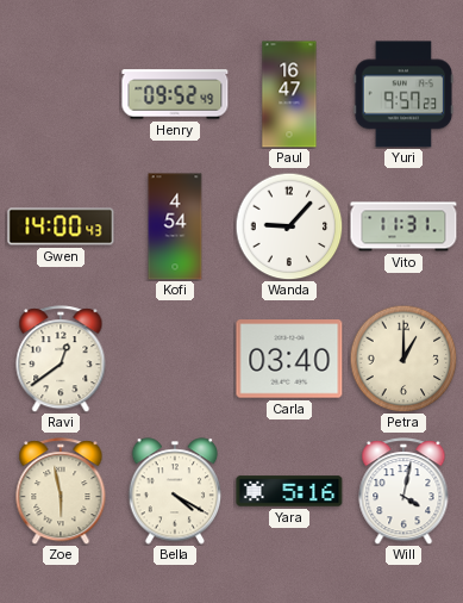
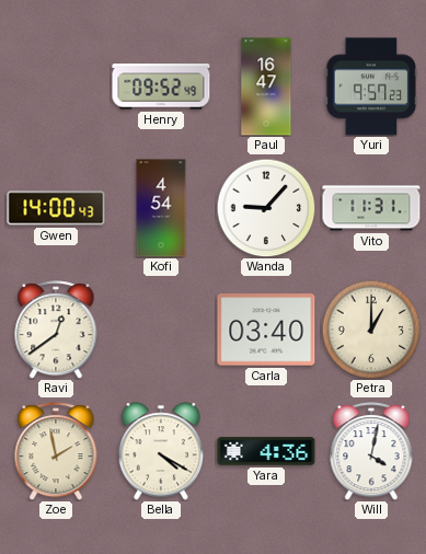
Zoe: 5:58 -> 1:58 (56, 451)
Yara: 5:16 -> 4:36 (266, 451)
